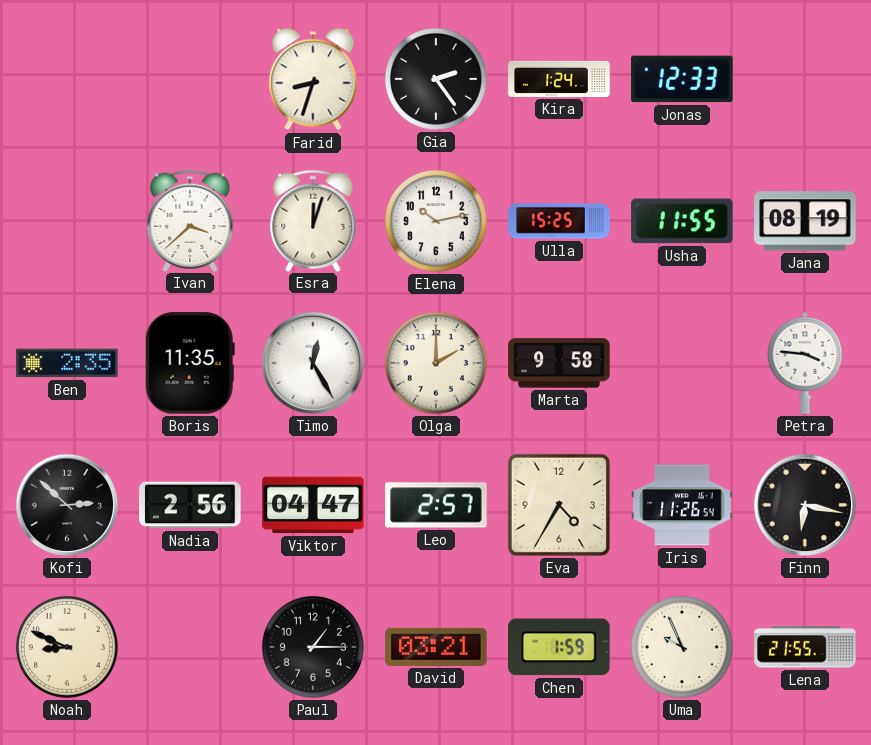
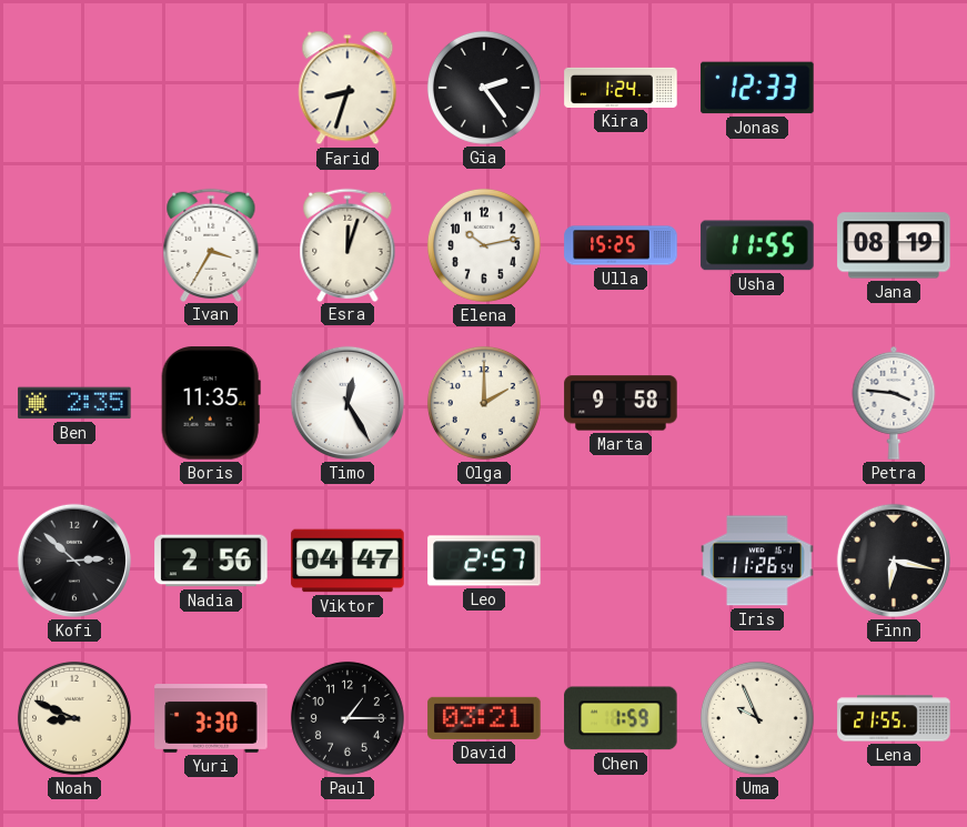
Ivan: 3:38 -> 3:35 (211, 244)
Eva: 4:35 -> none (559, 505)
Yuri: none -> 3:30 (211, 719)
